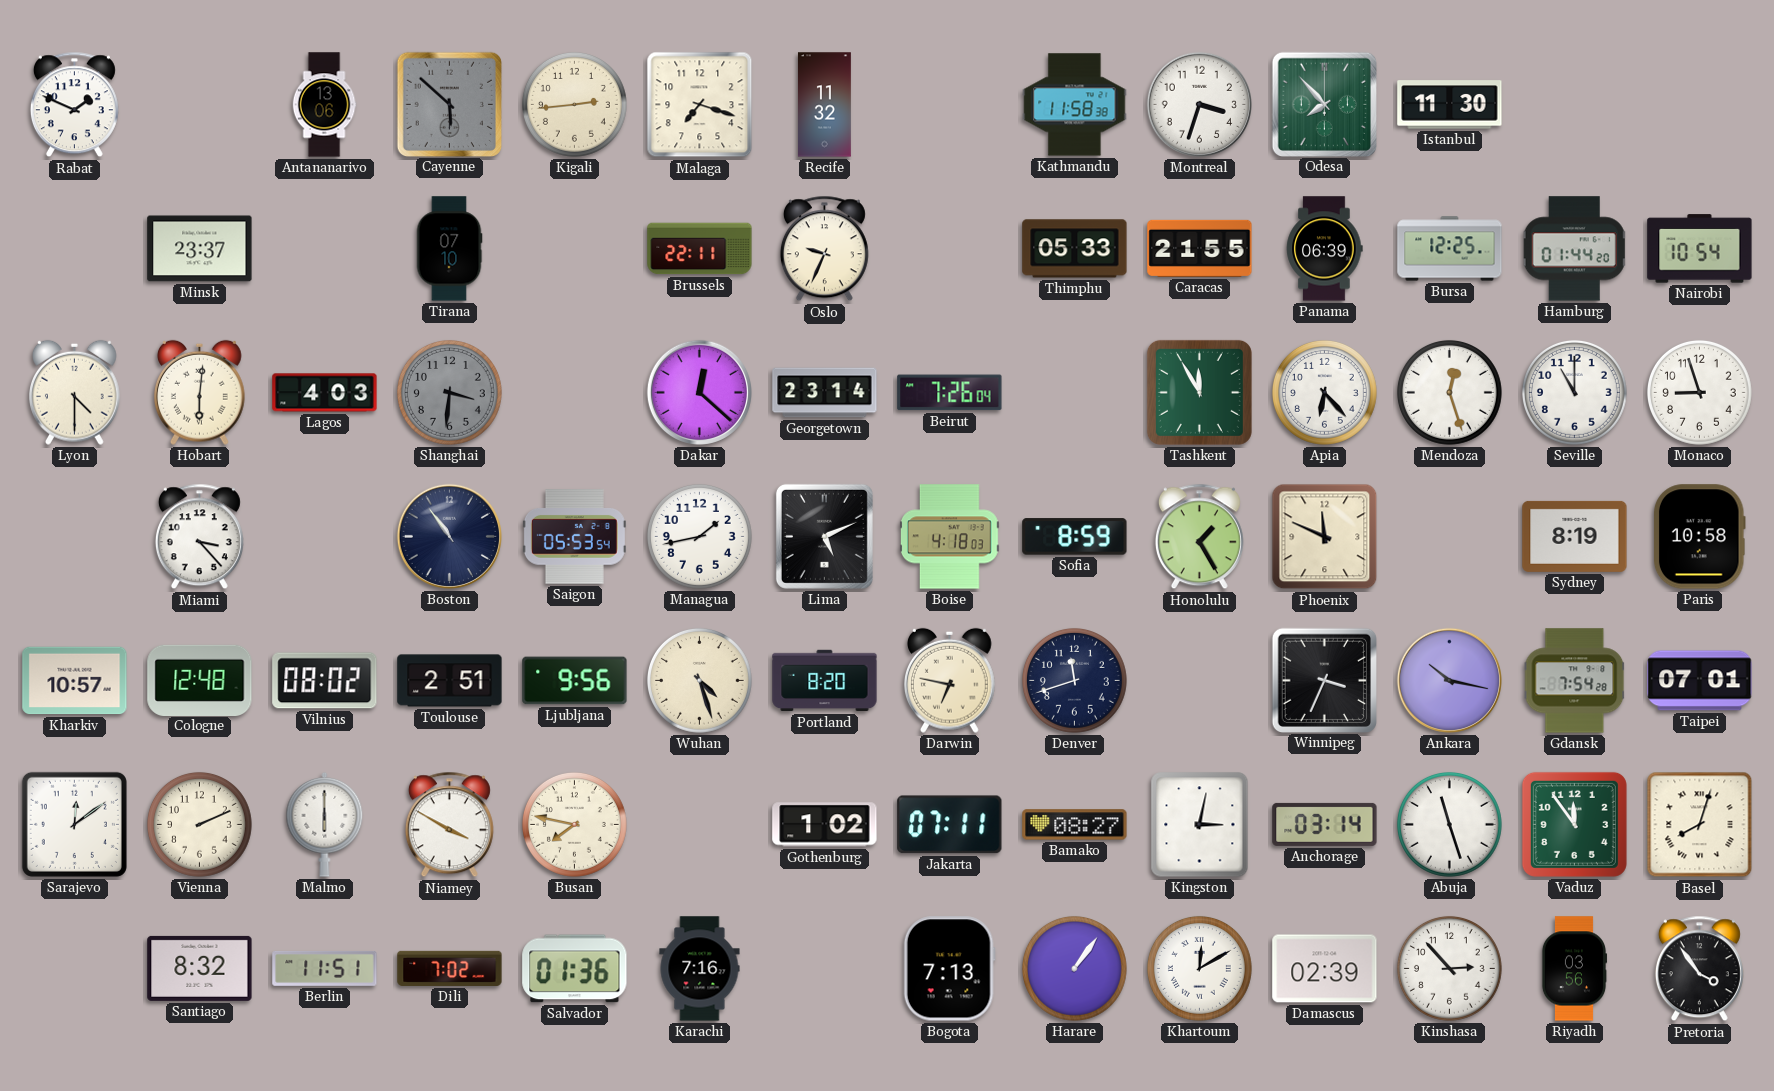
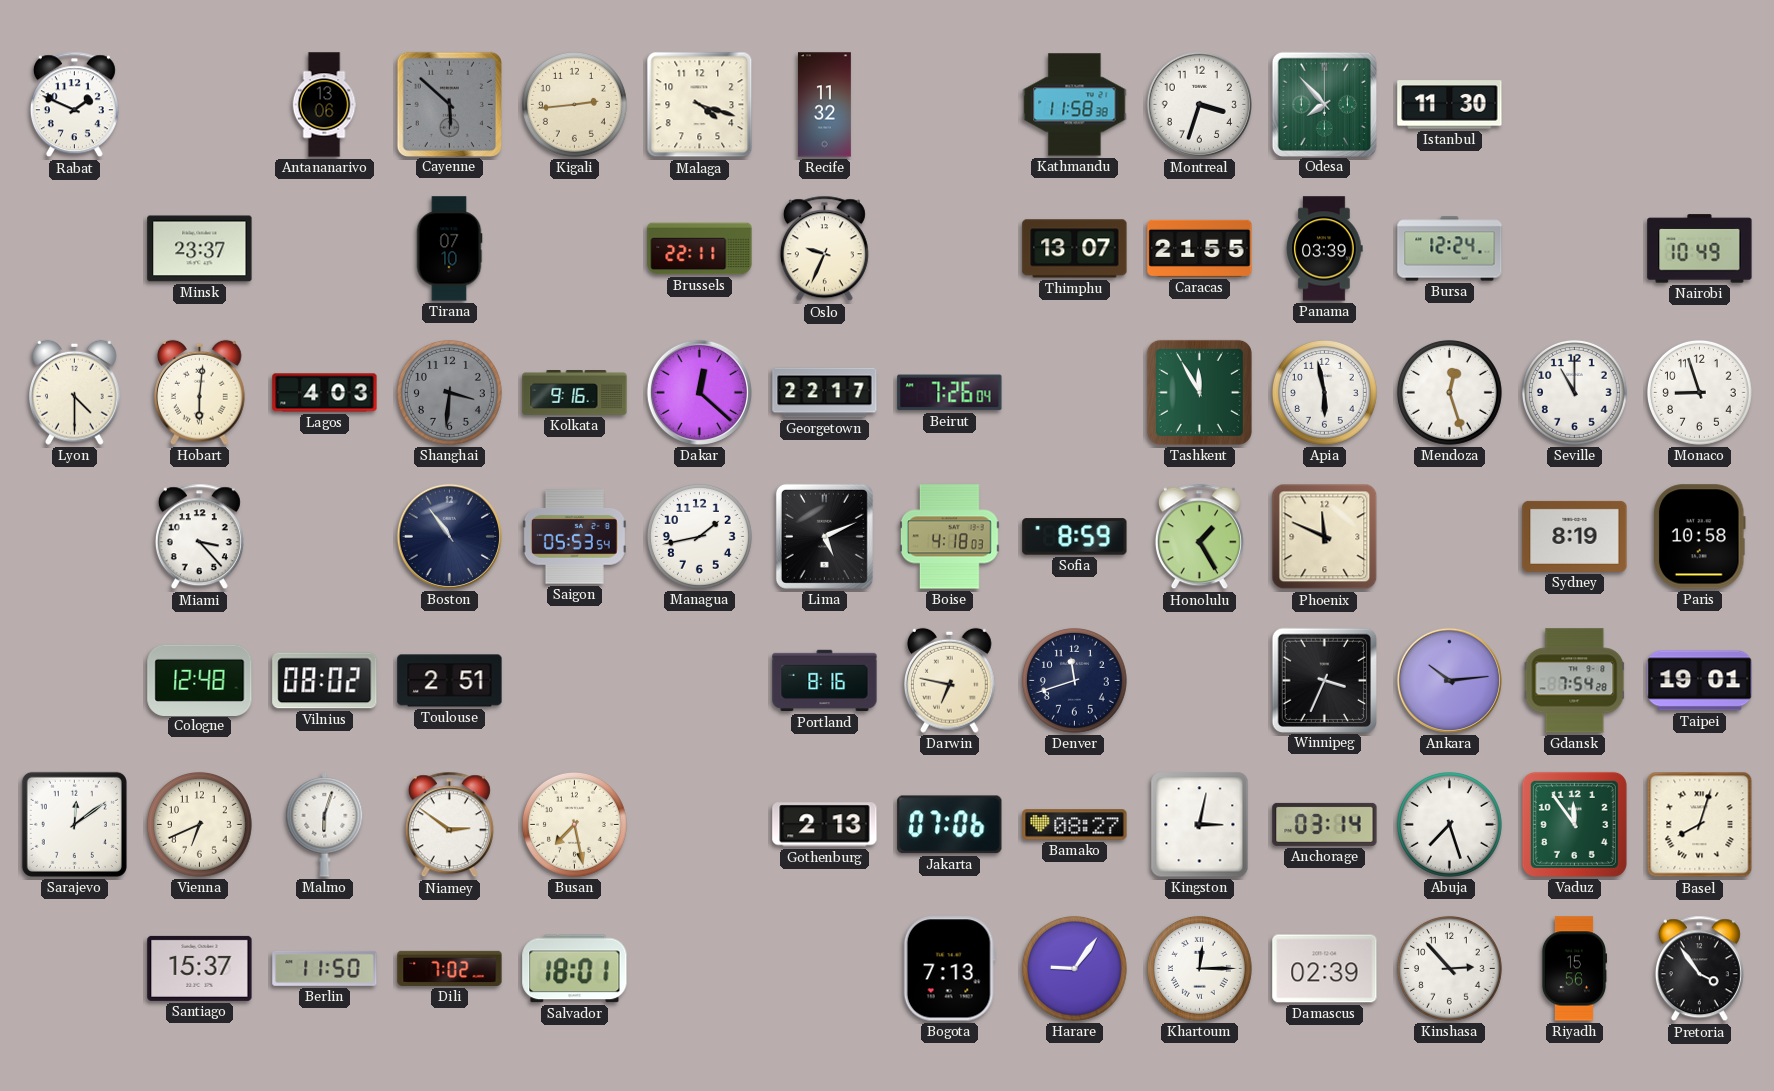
Malaga: 7:18 -> 4:18 (700, 105)
Thimphu: 05:33 -> 13:07 (1075, 249)
Panama: 06:39 -> 03:39 (1325, 249)
Bursa: 12:25 -> 12:24 (1450, 249)
Hamburg: 01:44 -> none (1575, 249)
Nairobi: 10:54 -> 10:49 (1700, 249)
Kolkata: none -> 9:16 (575, 393)
Georgetown: 23:14 -> 22:17 (825, 393)
Apia: 6:23 -> 5:58 (1324, 392)
Kharkiv: 10:57 -> none (75, 681)
Ljubljana: 9:56 -> none (575, 681)
Wuhan: 4:27 -> none (699, 680)
Portland: 8:20 -> 8:16 (825, 681)
Ankara: 10:17 -> 10:14 (1449, 680)
Taipei: 07:01 -> 19:01 (1700, 681)
Vienna: 2:11 -> 6:41 (199, 824)
Malmo: 6:00 -> 6:03 (325, 824)
Niamey: 3:50 -> 2:51 (449, 825)
Busan: 7:47 -> 7:28 (574, 824)
Gothenburg: 1:02 -> 2:13 (825, 825)
Jakarta: 07:11 -> 07:06 (950, 825)
Abuja: 11:27 -> 7:27 (1449, 824)
Santiago: 8:32 -> 15:37 (200, 968)
Berlin: 11:51 -> 11:50 (325, 968)
Salvador: 01:36 -> 18:01 (575, 969)
Karachi: 7:16 -> none (700, 969)
Harare: 1:06 -> 9:06 (1074, 968)
Khartoum: 12:10 -> 12:15 (1199, 968)
Riyadh: 03:56 -> 15:56 (1574, 969)
